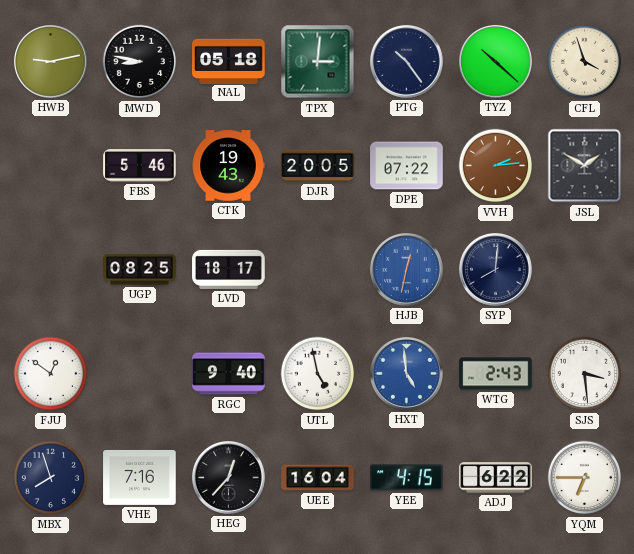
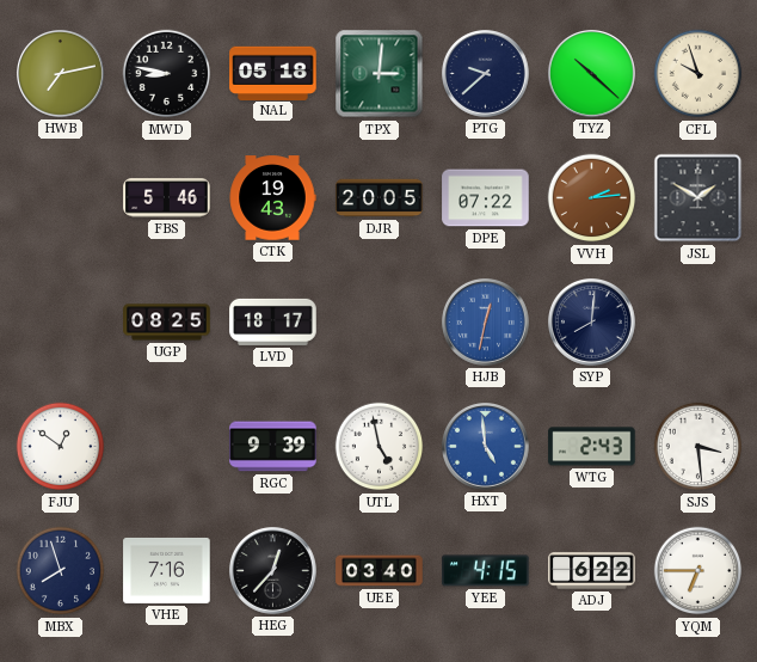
HWB: 9:13 -> 7:13 (61, 74)
PTG: 10:24 -> 9:38 (486, 74)
CFL: 3:57 -> 9:57 (698, 74)
RGC: 9:40 -> 9:39 (273, 447)
UEE: 16:04 -> 03:40 (380, 571)
